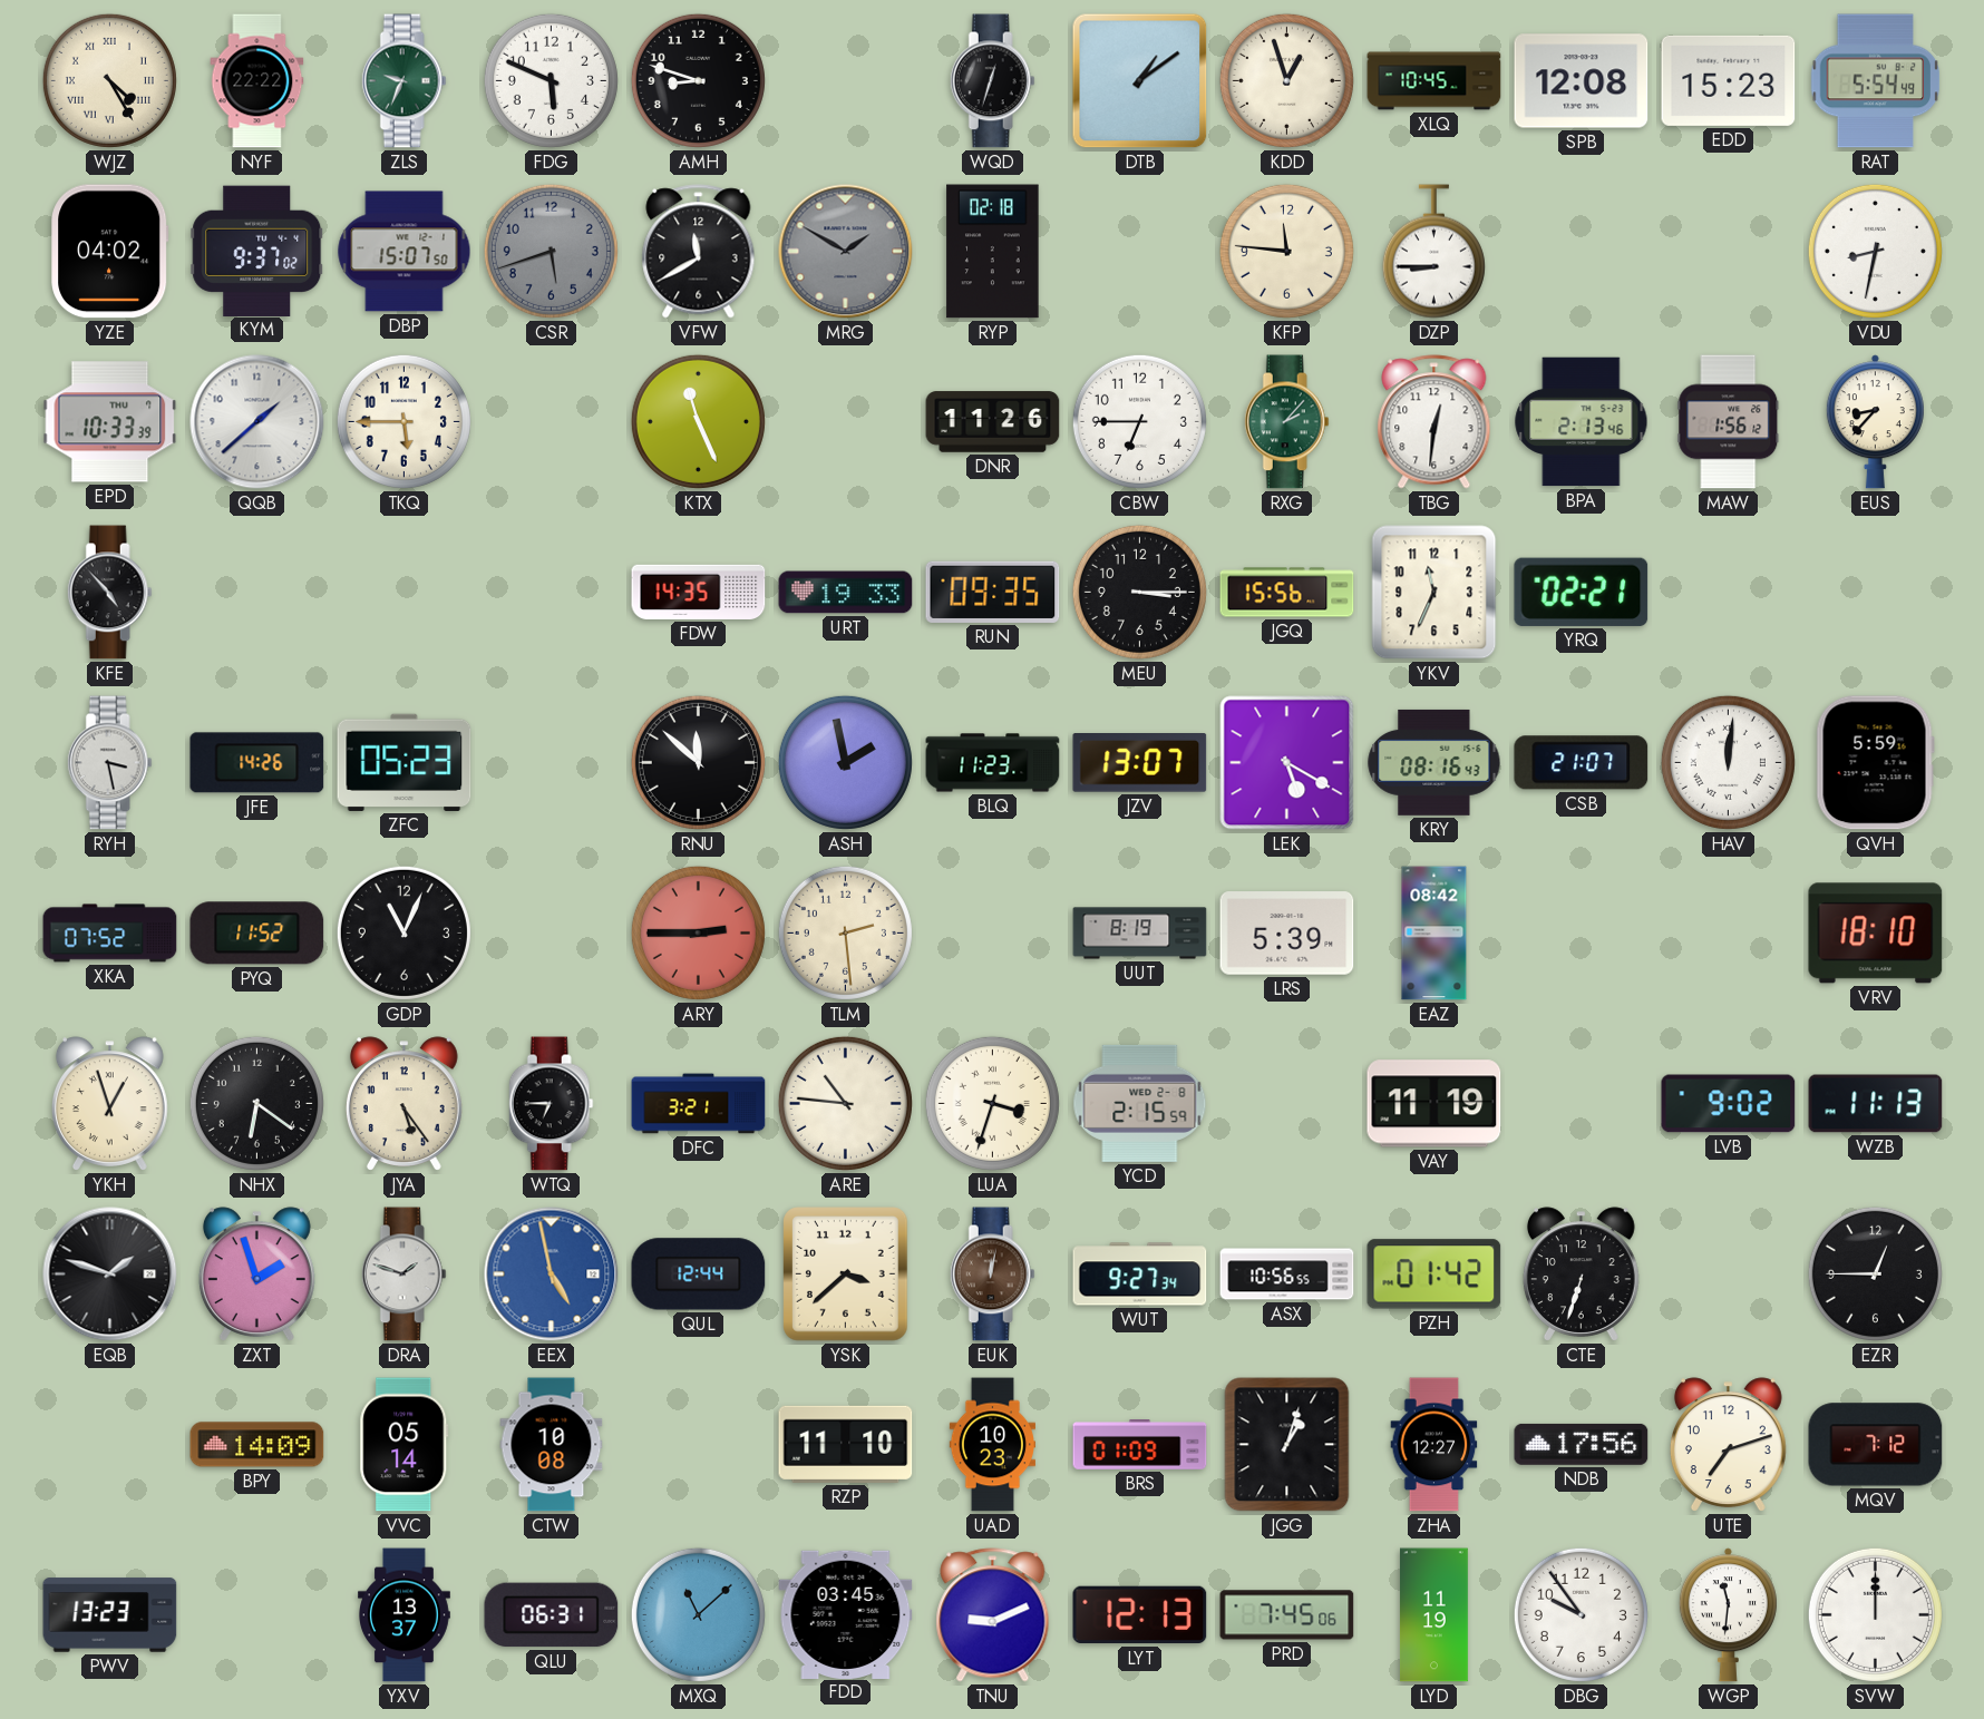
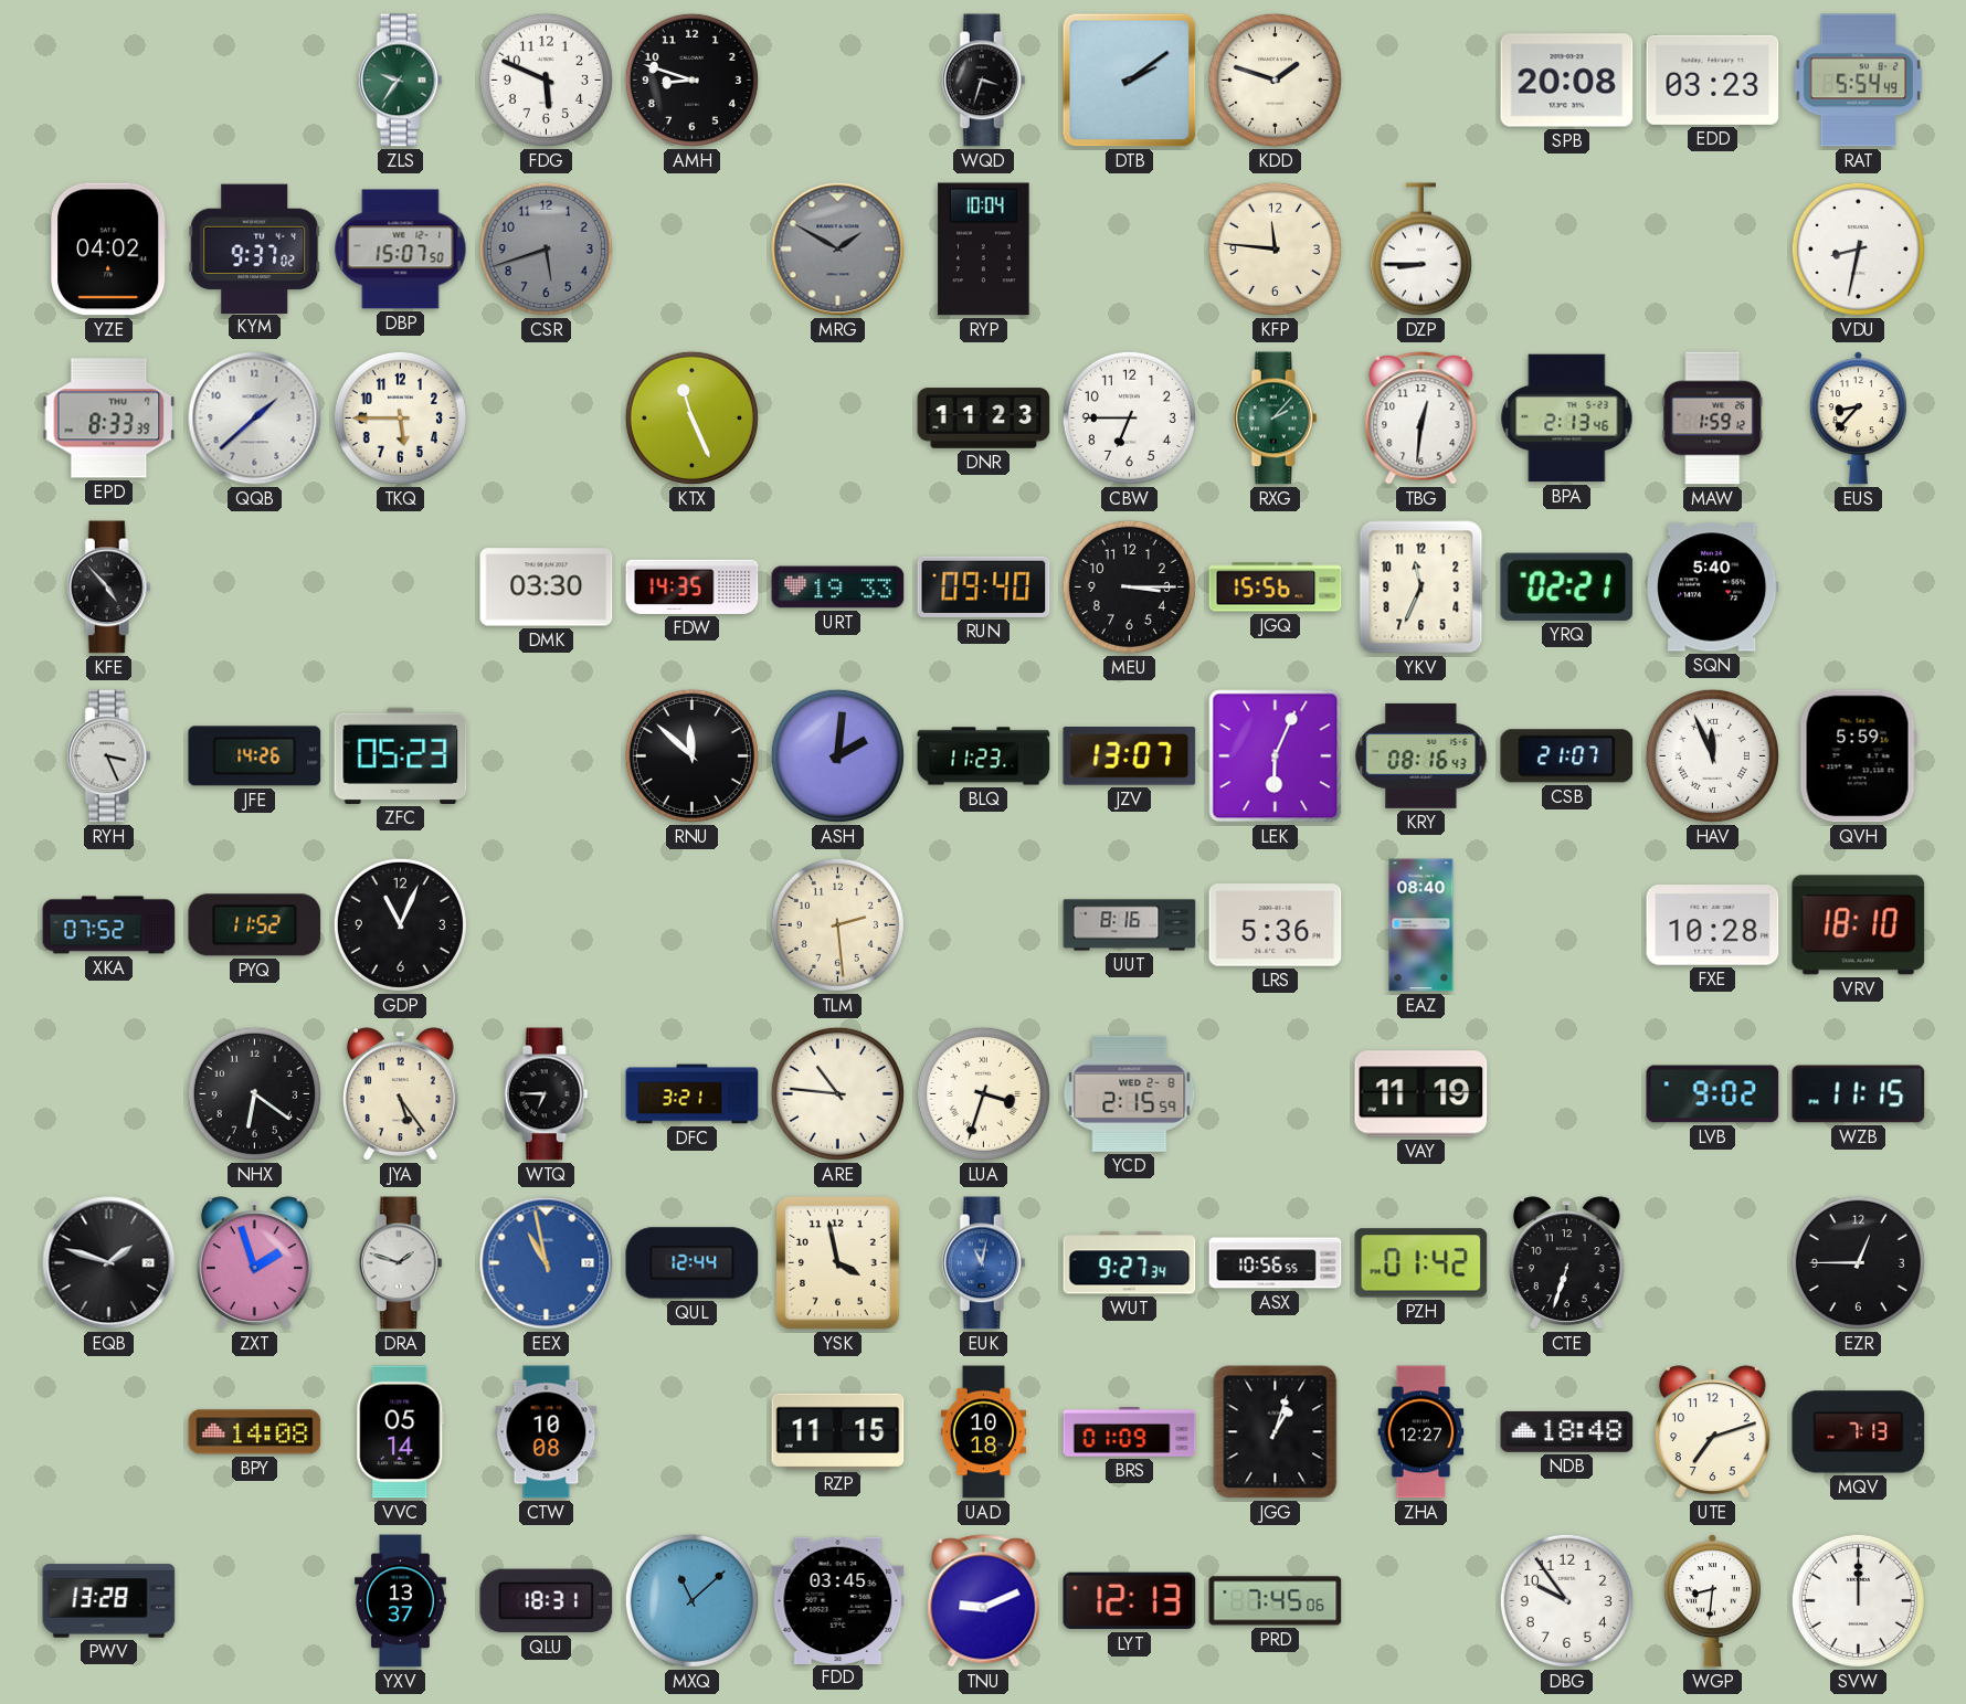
WJZ: 4:25 -> none (109, 80)
NYF: 22:22 -> none (257, 81)
ZLS: 9:34 -> 9:36 (400, 81)
WQD: 12:33 -> 3:33 (983, 81)
DTB: 1:09 -> 2:09 (1130, 81)
KDD: 12:57 -> 1:48 (1275, 80)
XLQ: 10:45 -> none (1434, 81)
SPB: 12:08 -> 20:08 (1567, 81)
EDD: 15:23 -> 03:23 (1713, 80)
VFW: 11:40 -> none (699, 252)
RYP: 02:18 -> 10:04 (984, 250)
EPD: 10:33 -> 8:33 (109, 419)
DNR: 11:26 -> 11:23 (984, 419)
MAW: 1:56 -> 1:59 (1713, 419)
DMK: none -> 03:30 (547, 588)
RUN: 09:35 -> 09:40 (984, 586)
SQN: none -> 5:40 (1713, 588)
RYH: 3:28 -> 3:26 (108, 756)
ASH: 1:58 -> 2:01 (837, 755)
LEK: 5:20 -> 6:04 (1276, 756)
HAV: 12:01 -> 11:56 (1712, 755)
ARY: 2:45 -> none (698, 932)
UUT: 8:19 -> 8:16 (1130, 925)
LRS: 5:39 -> 5:36 (1276, 925)
EAZ: 08:42 -> 08:40 (1421, 925)
FXE: none -> 10:28 (1713, 925)
YKH: 12:57 -> none (109, 1104)
WZB: 11:13 -> 11:15 (1859, 1094)
EEX: 4:58 -> 10:58 (547, 1263)
YSK: 3:38 -> 3:58 (838, 1263)
EUK: 12:02 -> 11:02 (983, 1263)
EUK dial: brown -> blue (983, 1263)
BPY: 14:09 -> 14:08 (255, 1432)
RZP: 11:10 -> 11:15 (838, 1431)
UAD: 10:23 -> 10:18 (983, 1432)
NDB: 17:56 -> 18:48 (1567, 1431)
MQV: 7:12 -> 7:13 (1859, 1432)
PWV: 13:23 -> 13:28 (109, 1601)
QLU: 06:31 -> 18:31 (547, 1601)
LYD: 11:19 -> none (1434, 1615)
WGP: 11:31 -> 8:31 (1712, 1601)
